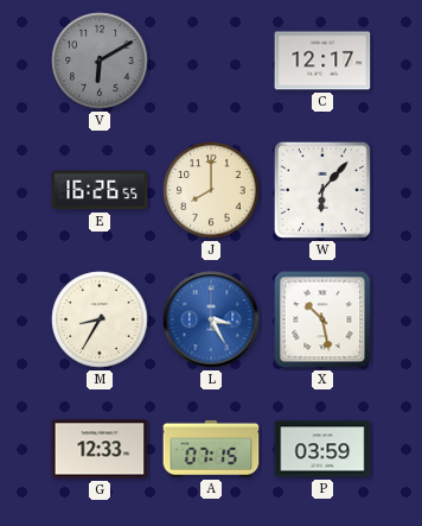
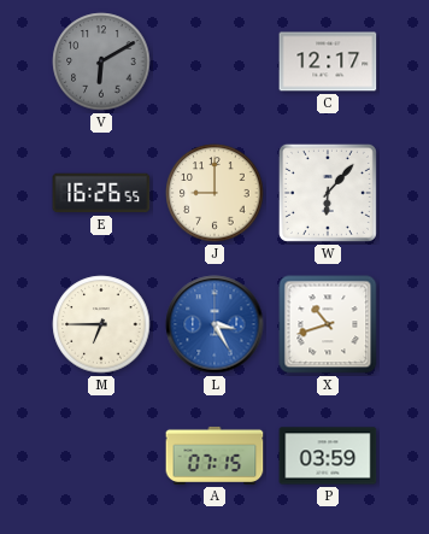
J: 8:00 -> 9:00 (214, 193)
M: 8:35 -> 6:45 (101, 324)
X: 10:28 -> 10:42 (328, 324)
G: 12:33 -> none (100, 449)
